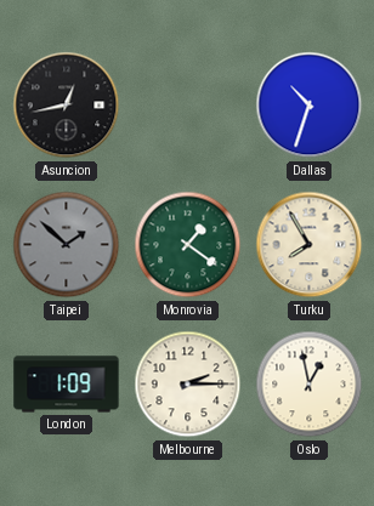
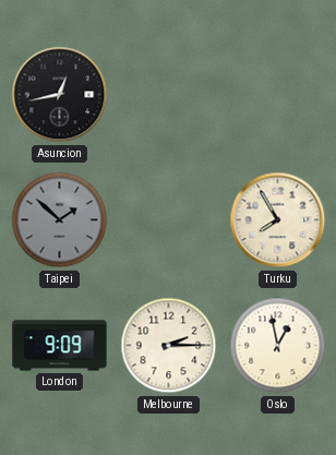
Dallas: 10:33 -> none (310, 106)
Monrovia: 1:21 -> none (188, 245)
London: 1:09 -> 9:09 (60, 346)
